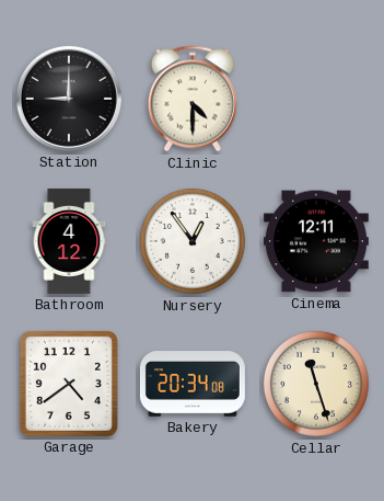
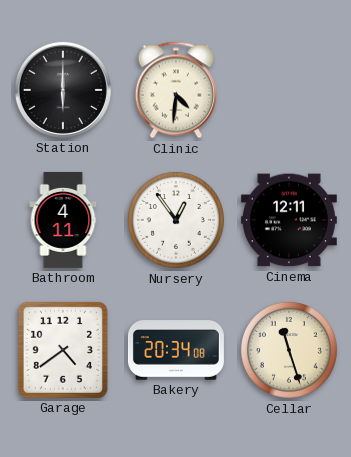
Station: 9:00 -> 6:00 (63, 90)
Clinic: 4:30 -> 4:31 (176, 90)
Bathroom: 4:12 -> 4:11 (63, 220)
